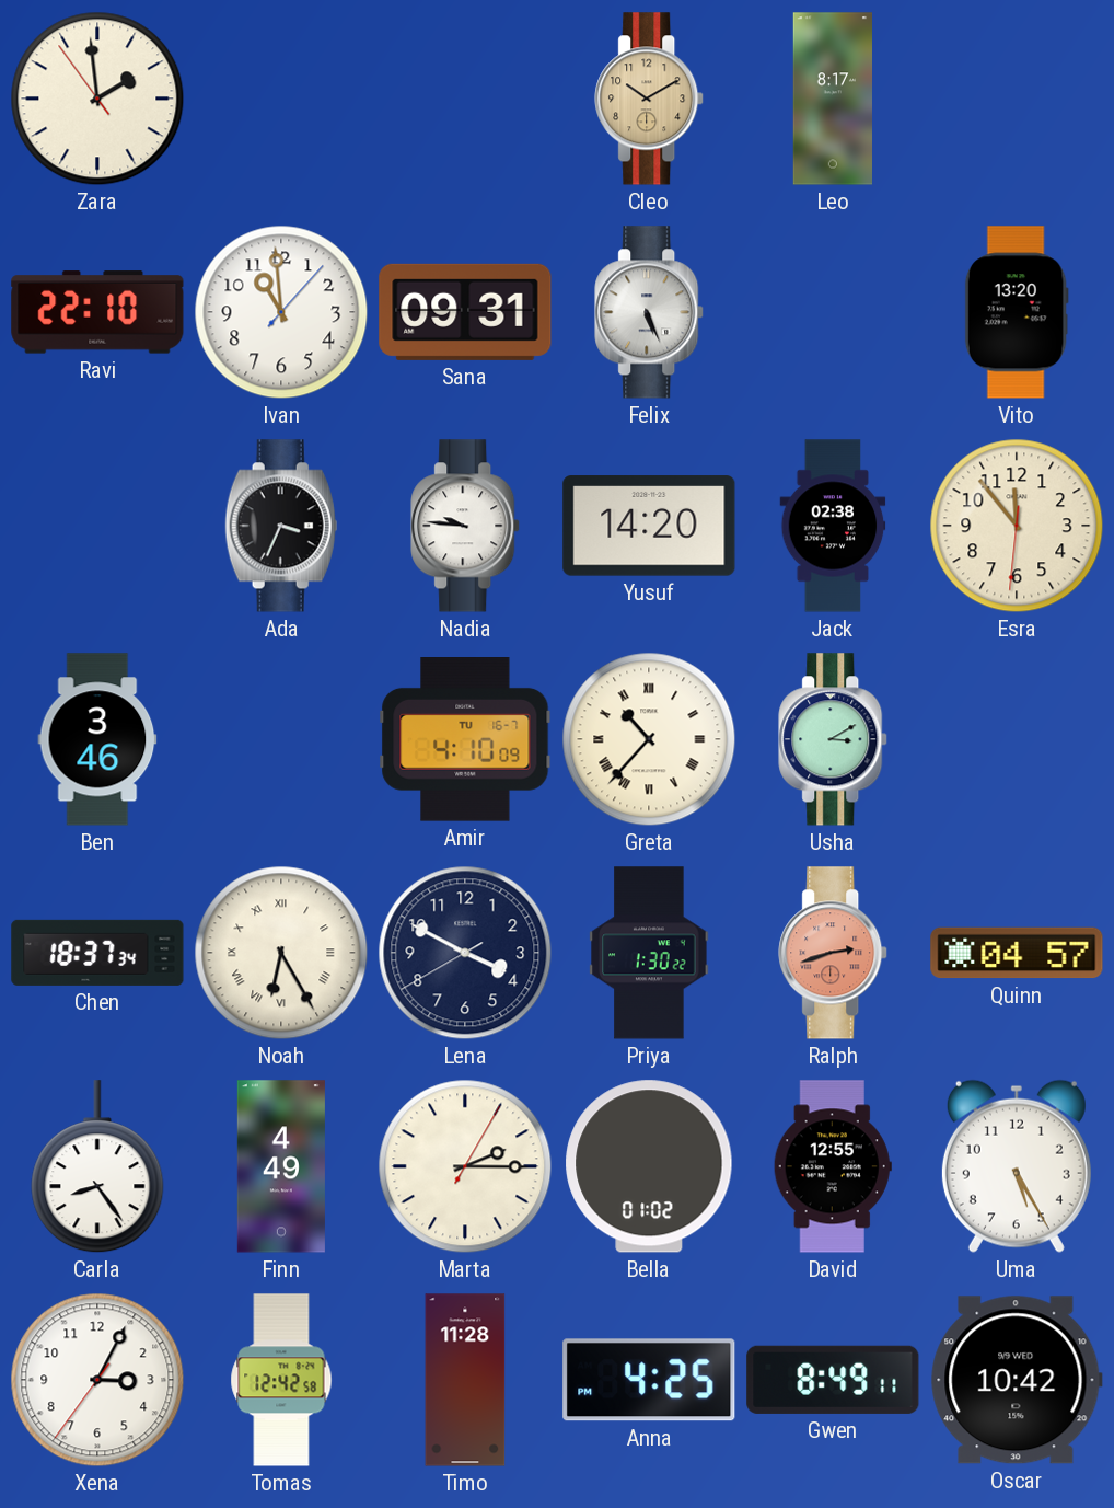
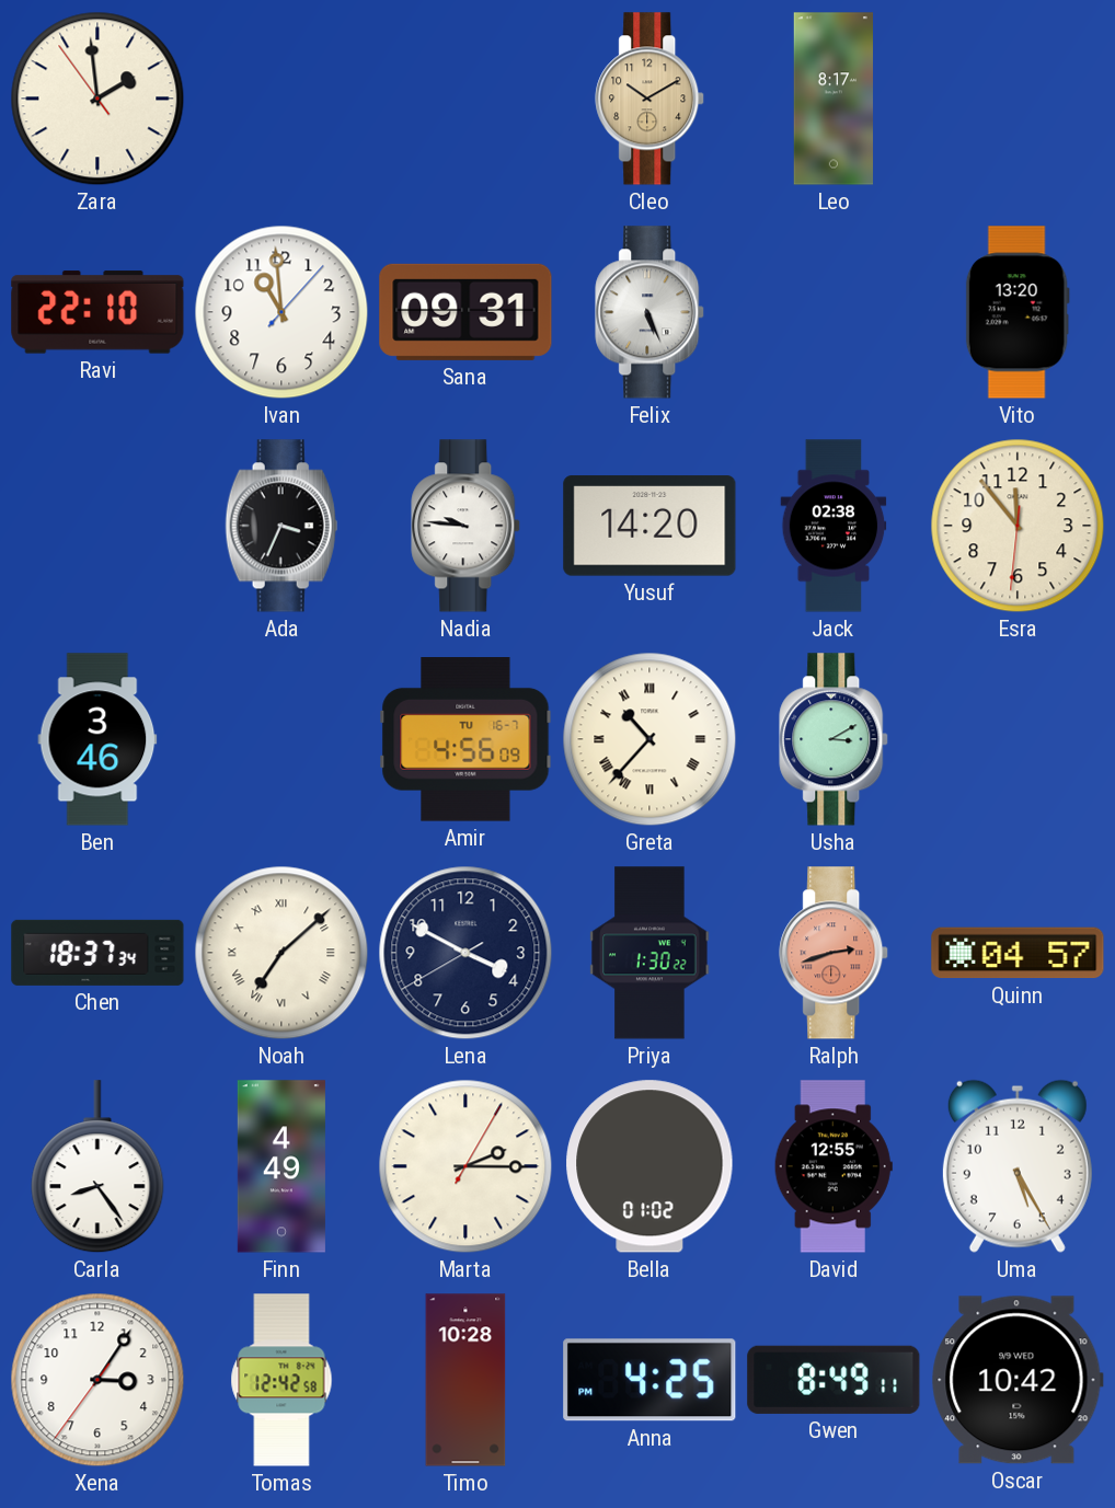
Amir: 4:10 -> 4:56 (465, 740)
Noah: 6:25 -> 7:08 (281, 953)
Xena: 3:04 -> 3:05 (97, 1380)
Timo: 11:28 -> 10:28 (465, 1380)
